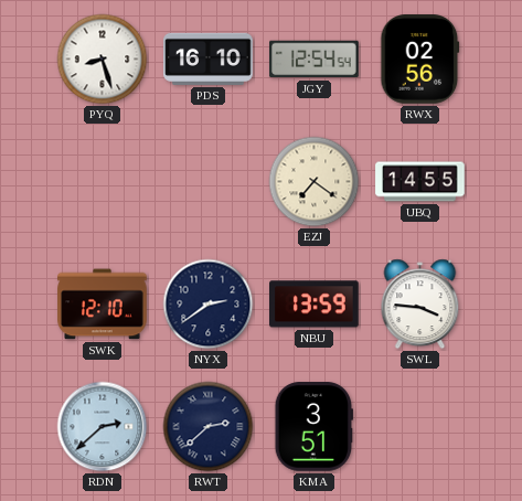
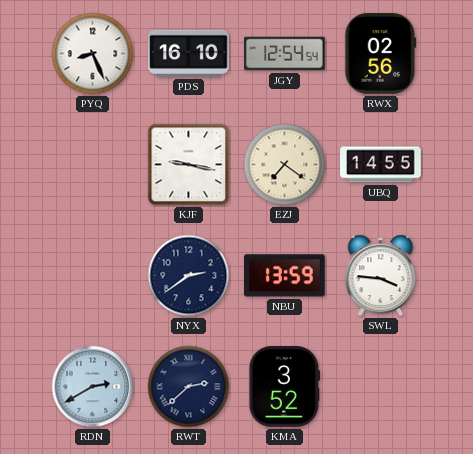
PYQ: 8:27 -> 8:26 (93, 54)
KJF: none -> 9:17 (189, 165)
SWK: 12:10 -> none (103, 305)
RDN: 2:38 -> 2:40 (93, 387)
KMA: 3:51 -> 3:52 (284, 387)
